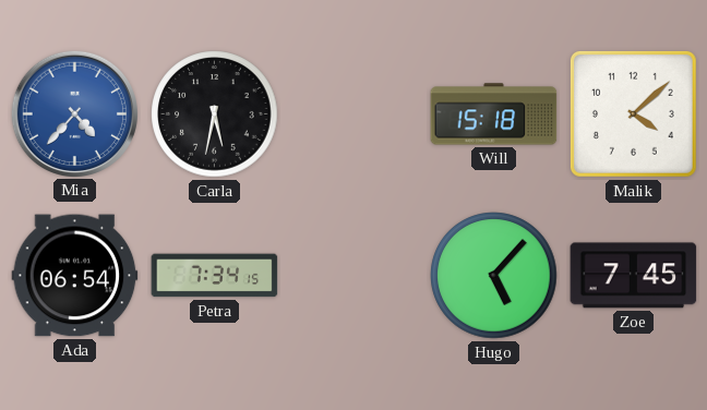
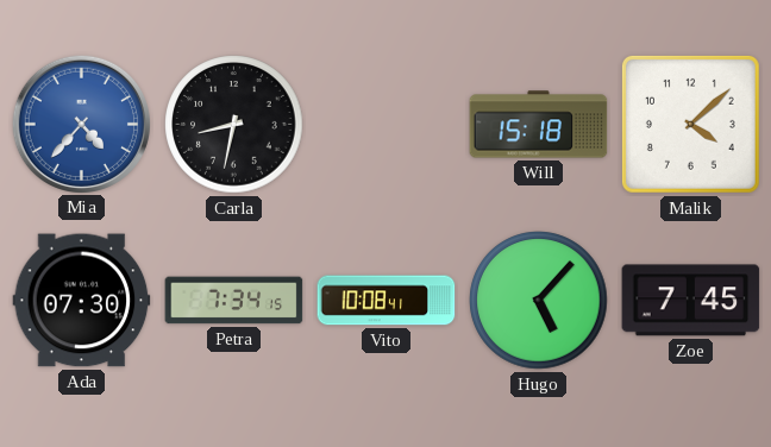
Carla: 5:32 -> 8:32 (234, 125)
Ada: 06:54 -> 07:30 (82, 301)
Vito: none -> 10:08 (387, 301)
